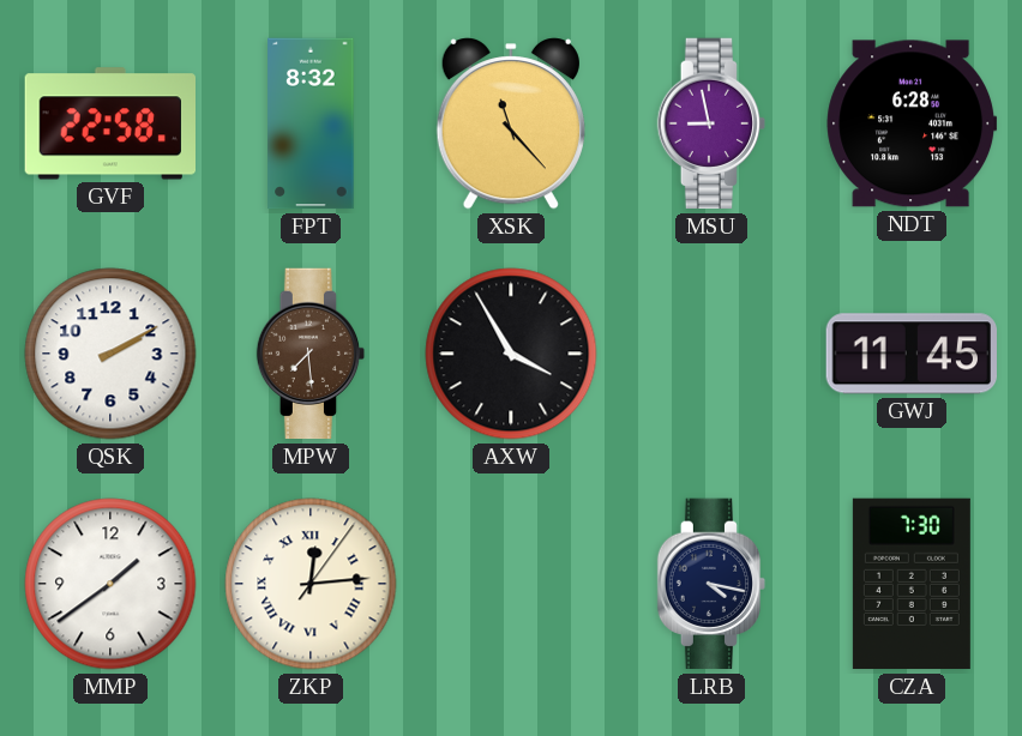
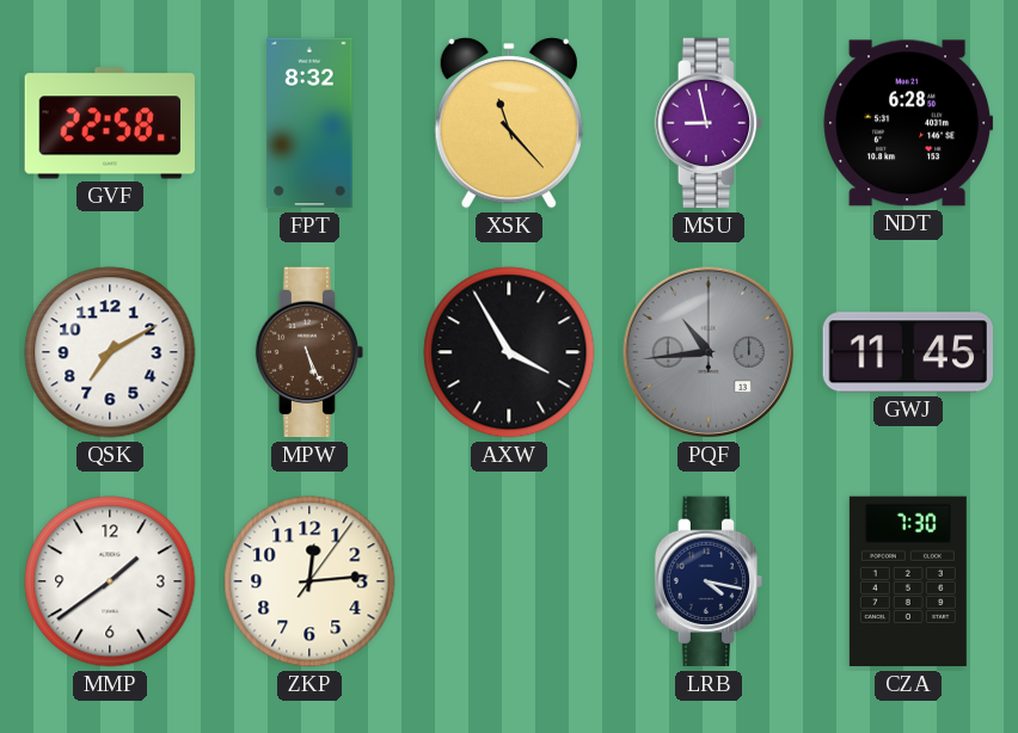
QSK: 2:10 -> 7:10 (110, 352)
MPW: 7:29 -> 5:26 (309, 352)
PQF: none -> 10:44 (709, 352)
ZKP numerals: Roman -> Arabic (309, 581)
